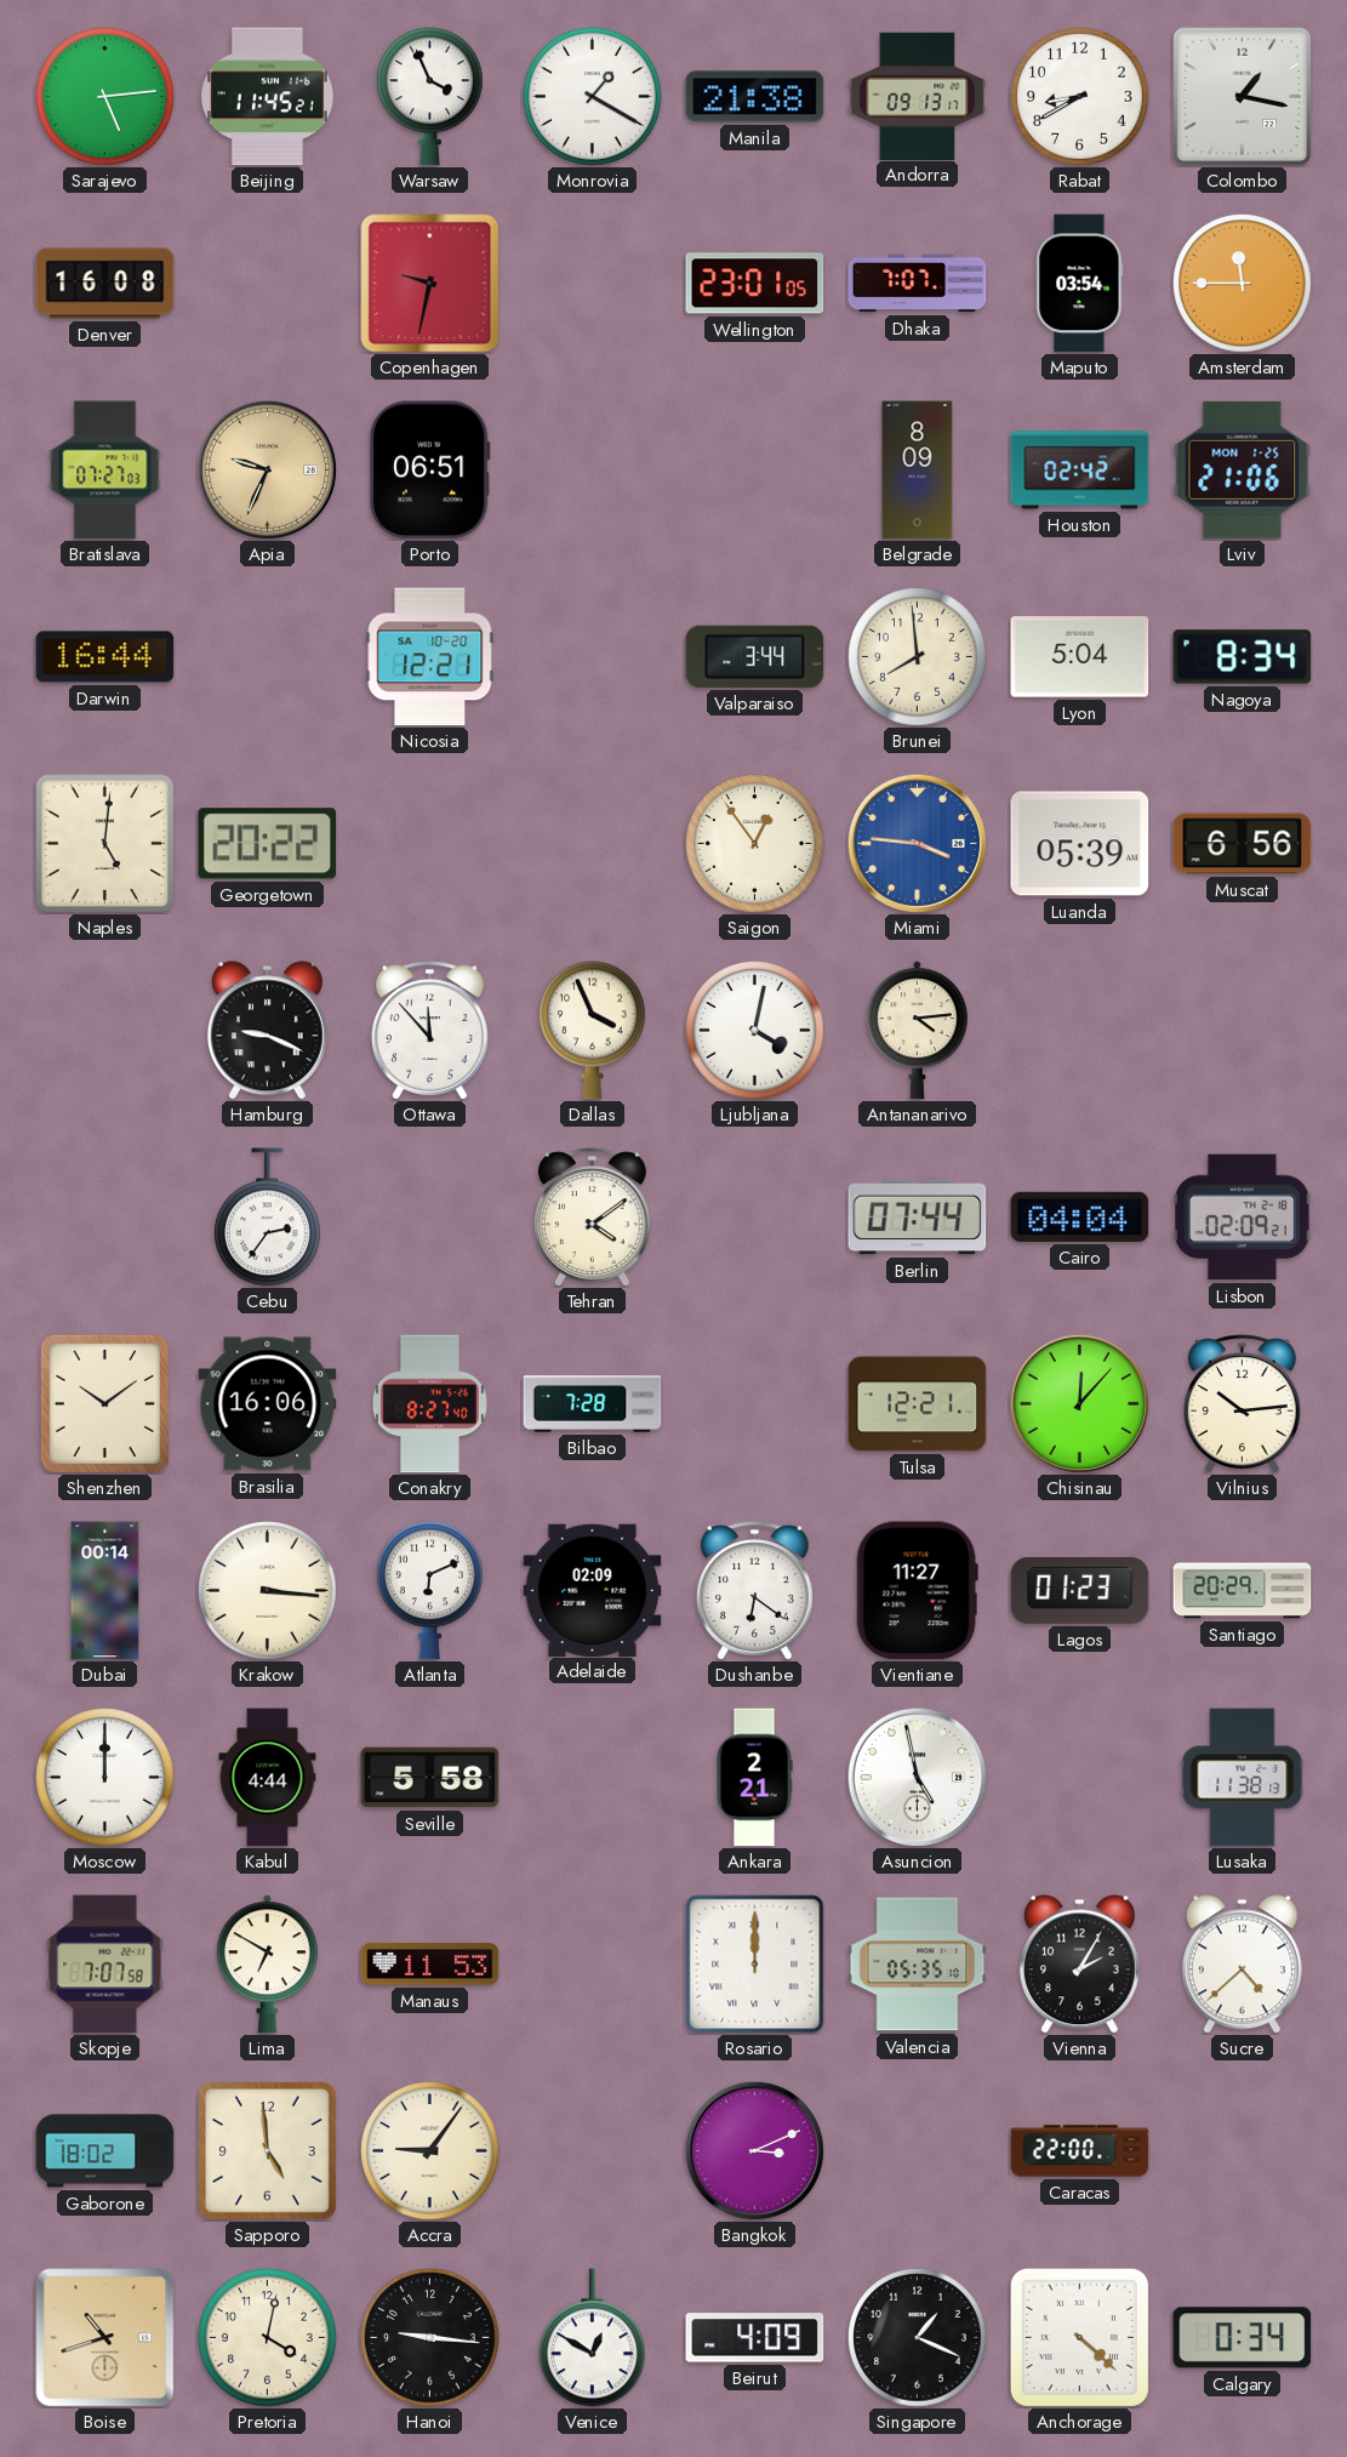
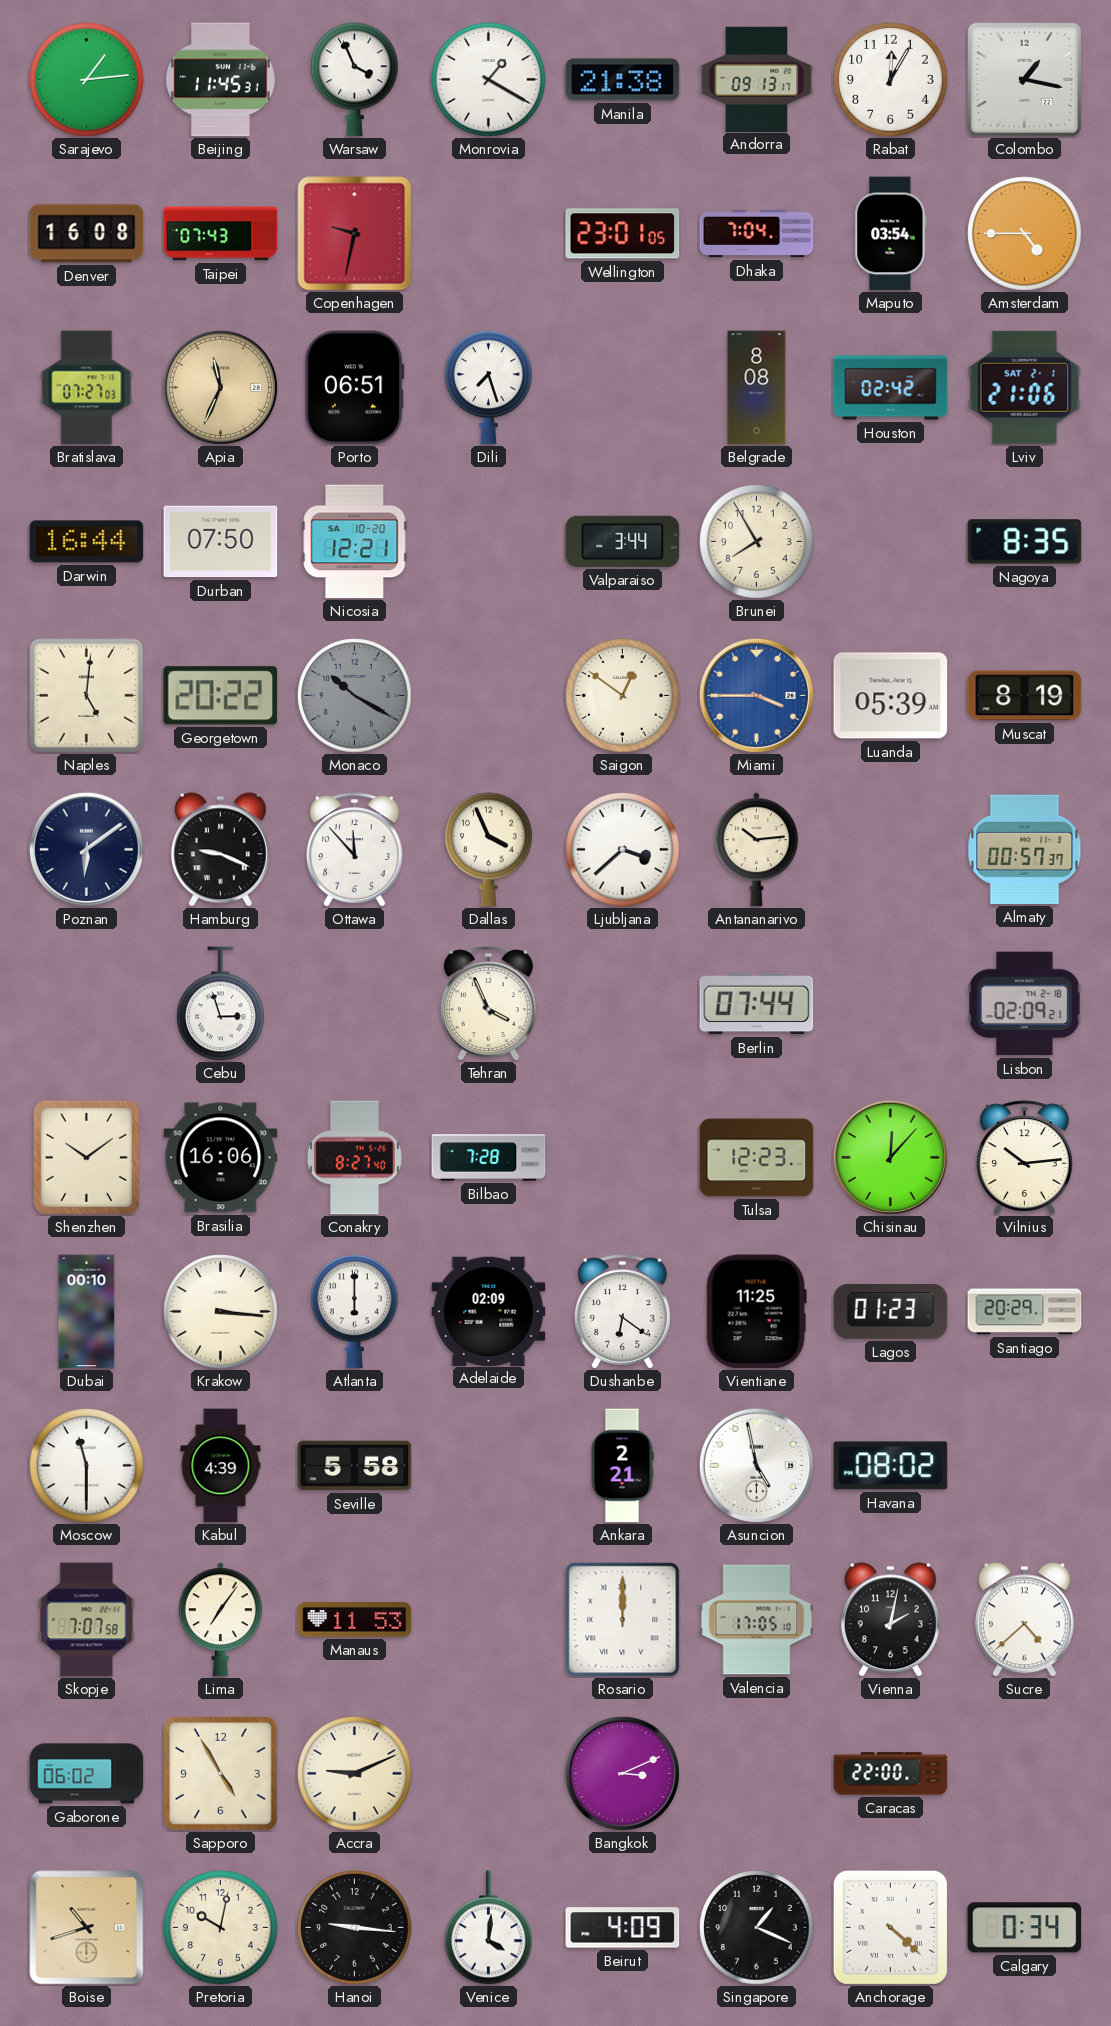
Sarajevo: 5:14 -> 1:14 (87, 80)
Beijing: 11:45:21 -> 11:45:31 (221, 80)
Rabat: 8:40 -> 12:05 (891, 80)
Taipei: none -> 07:43 (221, 234)
Dhaka: 7:07 -> 7:04 (757, 234)
Amsterdam: 11:45 -> 4:45 (1025, 234)
Apia: 9:34 -> 11:34 (220, 387)
Dili: none -> 7:27 (489, 388)
Belgrade: 8:09 -> 8:08 (757, 388)
Lviv date: MON 1-25 -> SAT 2-1 (1025, 387)
Durban: none -> 07:50 (221, 542)
Brunei: 7:59 -> 7:55 (757, 542)
Lyon: 5:04 -> none (1080, 657)
Nagoya: 8:34 -> 8:35 (1025, 542)
Monaco: none -> 10:20 (355, 696)
Saigon: 12:54 -> 12:51 (623, 696)
Miami: 3:46 -> 3:45 (756, 695)
Muscat: 6:56 -> 8:19 (1025, 696)
Poznan: none -> 6:09 (86, 849)
Ljubljana: 4:02 -> 3:38 (623, 850)
Antananarivo: 4:14 -> 10:14 (756, 850)
Almaty: none -> 00:57 (1025, 849)
Cebu: 2:36 -> 2:57 (221, 1004)
Tehran: 4:09 -> 3:56 (488, 1004)
Cairo: 04:04 -> none (1080, 1216)
Tulsa: 12:21 -> 12:23 (757, 1158)
Dubai: 00:14 -> 00:10 (87, 1312)
Atlanta: 6:11 -> 6:00 (355, 1312)
Vientiane: 11:27 -> 11:25 (756, 1312)
Moscow: 12:00 -> 11:30 (87, 1466)
Kabul: 4:44 -> 4:39 (221, 1466)
Havana: none -> 08:02 (891, 1466)
Lusaka: 11:38 -> none (1243, 1778)
Lima: 6:50 -> 7:06 (220, 1620)
Valencia: 05:35 -> 17:05 (757, 1620)
Vienna: 2:05 -> 2:02 (890, 1620)
Gaborone: 18:02 -> 06:02 (87, 1774)
Sapporo: 4:59 -> 4:55 (221, 1774)
Accra: 9:06 -> 9:11 (355, 1774)
Pretoria: 4:02 -> 10:02 (221, 1928)
Venice: 12:50 -> 4:01 (489, 1928)
